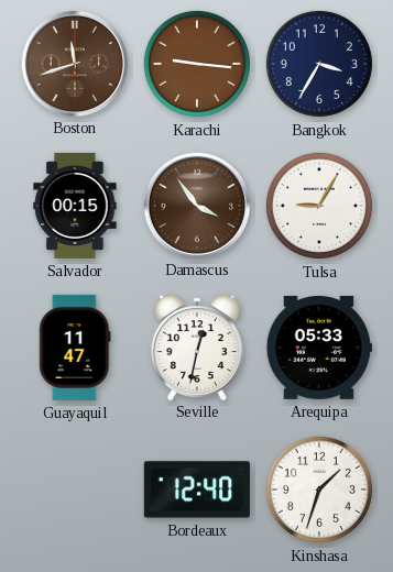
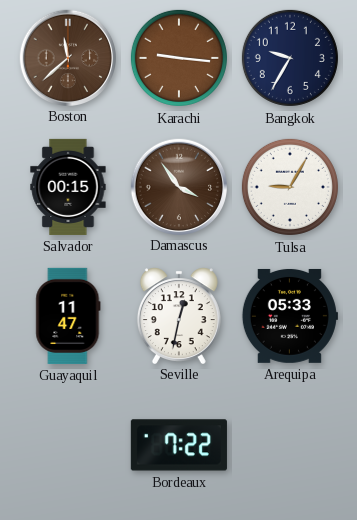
Boston: 11:42 -> 11:38 (67, 57)
Bangkok: 3:35 -> 9:35 (290, 58)
Bordeaux: 12:40 -> 7:22 (179, 445)
Kinshasa: 1:33 -> none (319, 490)
